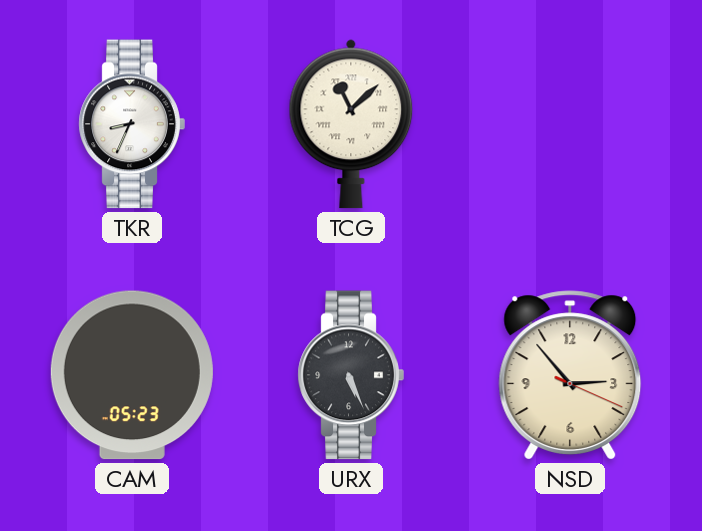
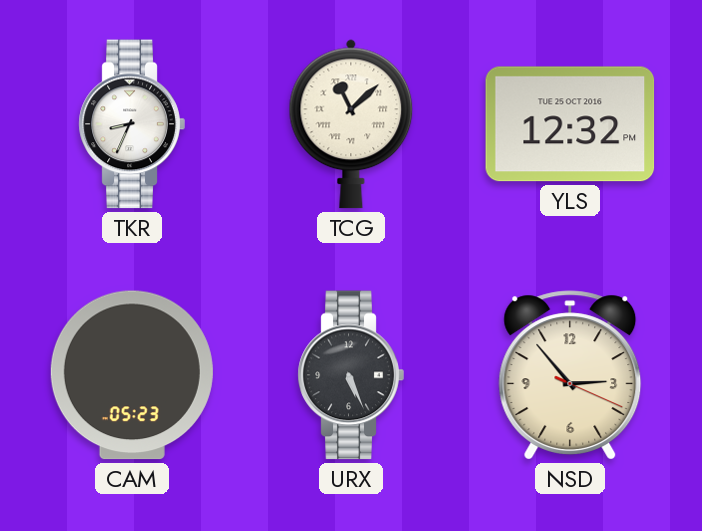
YLS: none -> 12:32 (570, 124)
